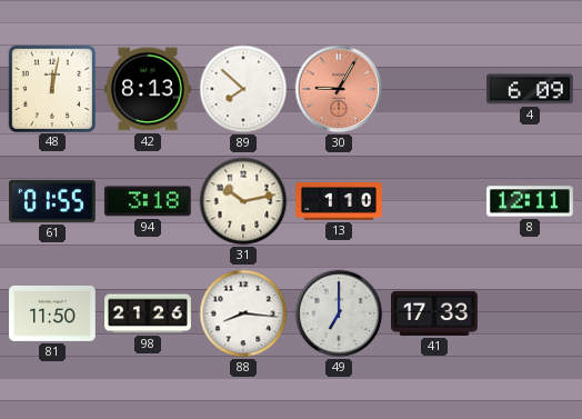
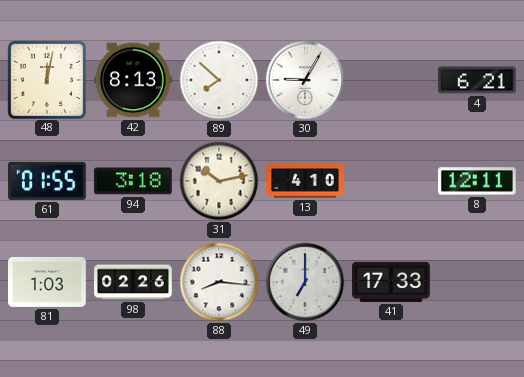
30 dial: salmon -> white (305, 80)
4: 6:09 -> 6:21 (478, 80)
13: 1:10 -> 4:10 (305, 181)
81: 11:50 -> 1:03 (48, 282)
98: 21:26 -> 02:26 (133, 282)
